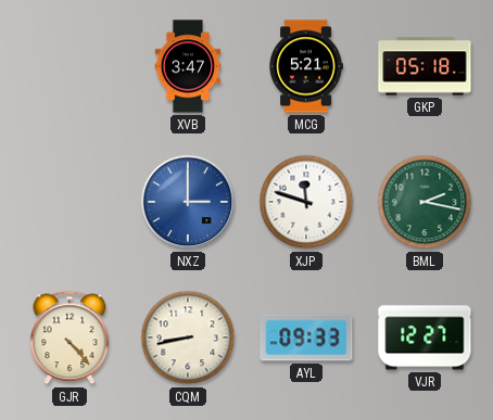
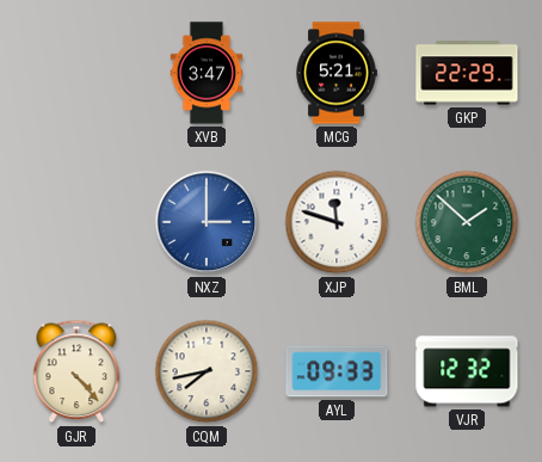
GKP: 05:18 -> 22:29 (467, 73)
BML: 2:17 -> 1:52 (467, 222)
CQM: 8:43 -> 7:43 (207, 371)
VJR: 12:27 -> 12:32 (467, 371)
